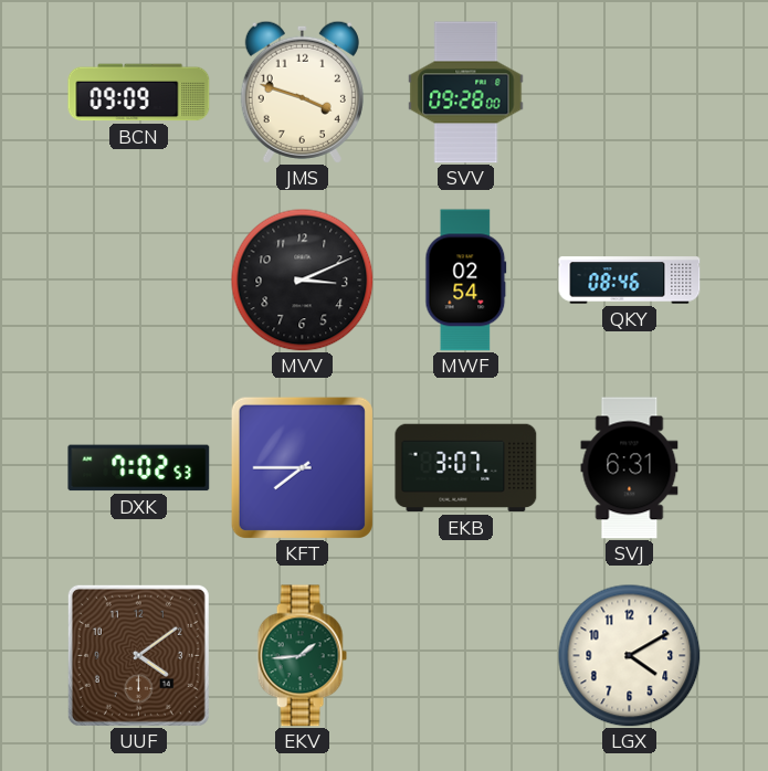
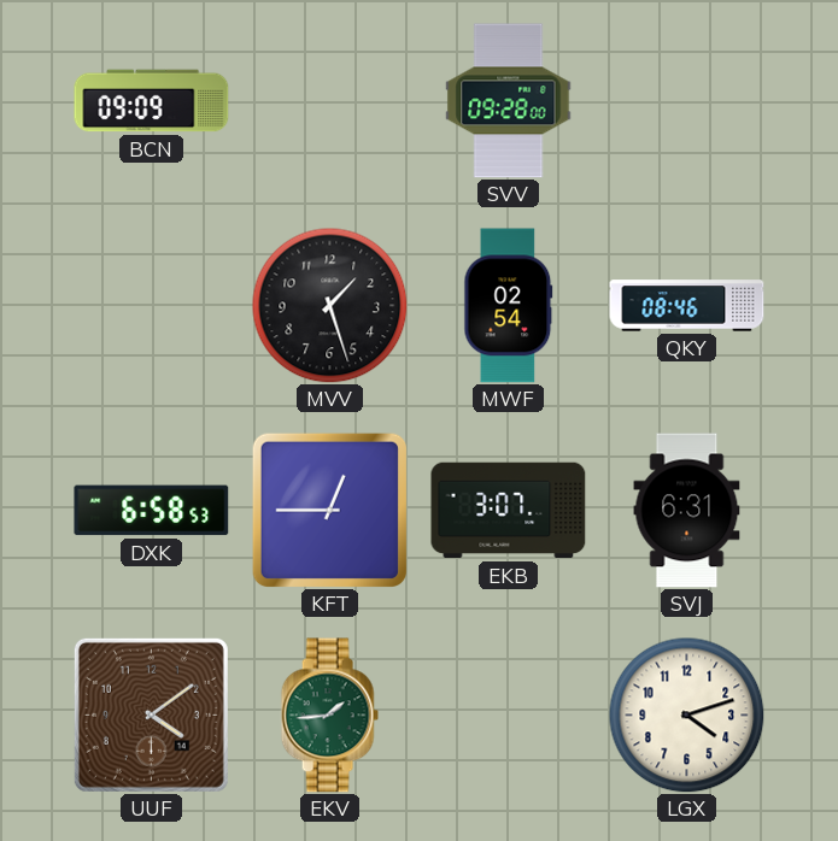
JMS: 3:48 -> none (302, 92)
MVV: 3:11 -> 1:27 (329, 305)
DXK: 7:02 -> 6:58 (152, 511)
KFT: 7:45 -> 12:45 (329, 510)
LGX: 4:10 -> 4:12 (686, 714)
